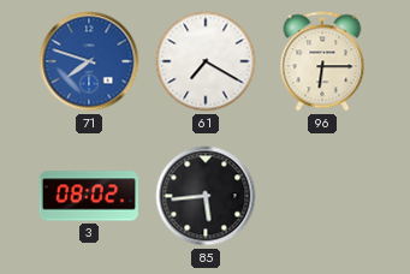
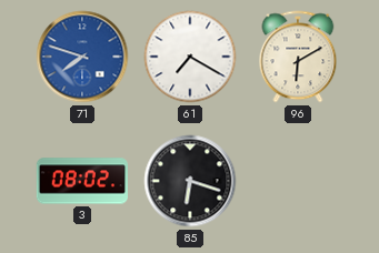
96: 6:15 -> 6:10 (298, 57)
85: 5:44 -> 6:18 (190, 181)
